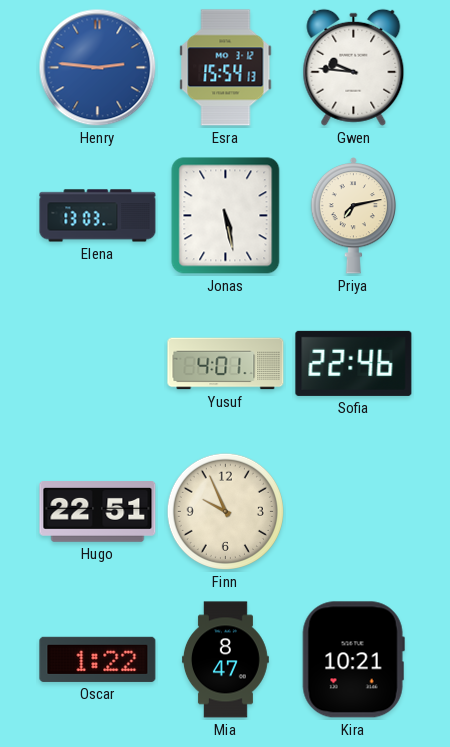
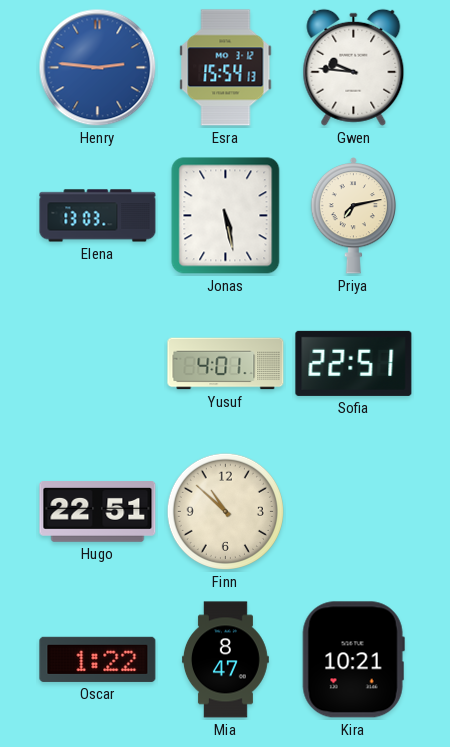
Sofia: 22:46 -> 22:51 (354, 363)
Finn: 9:56 -> 10:52 (225, 511)
